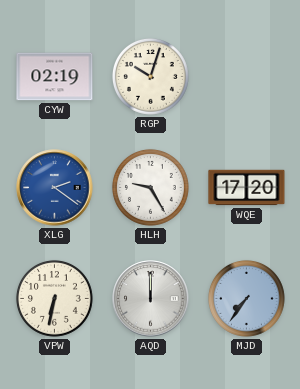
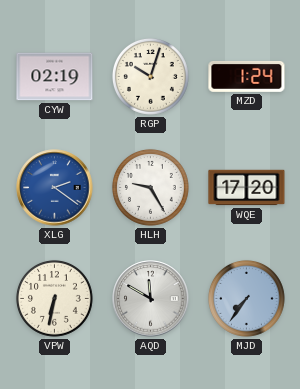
MZD: none -> 1:24 (247, 77)
AQD: 12:00 -> 11:50 (151, 299)
